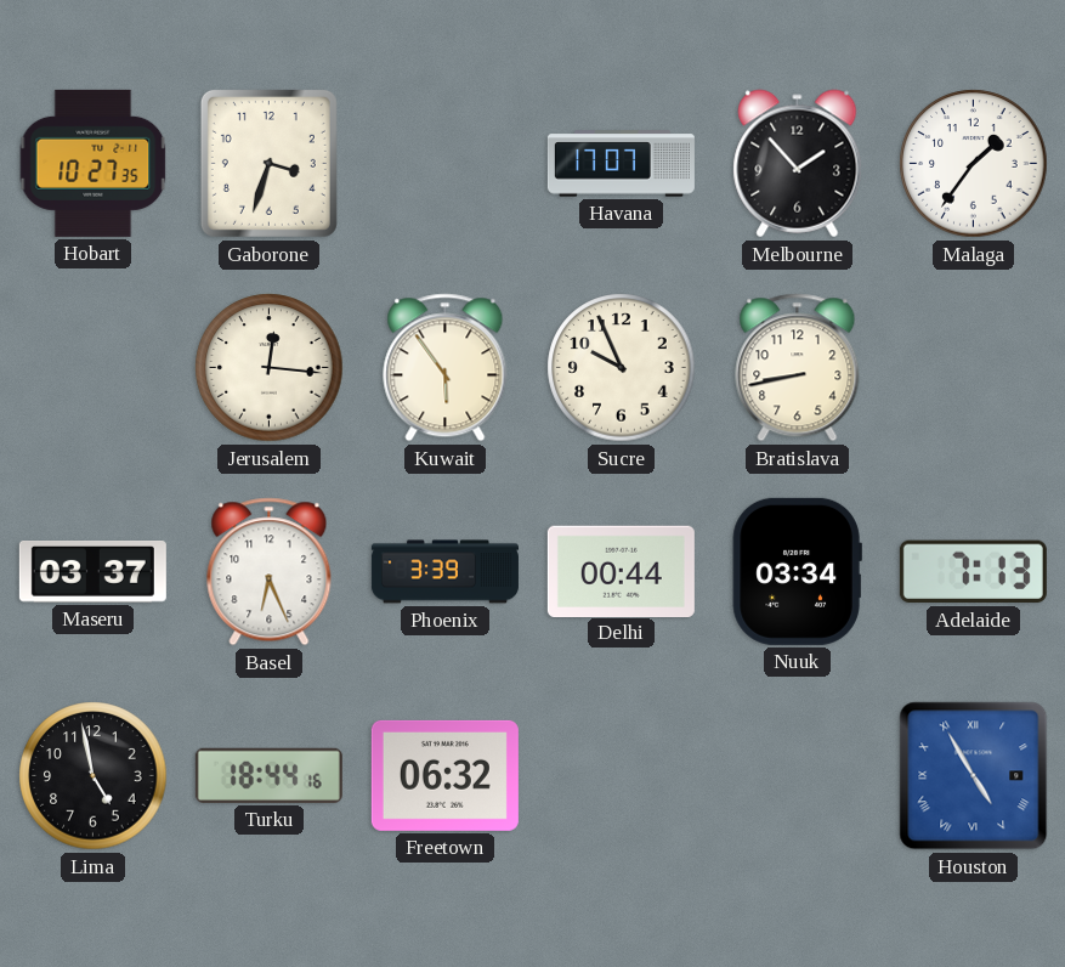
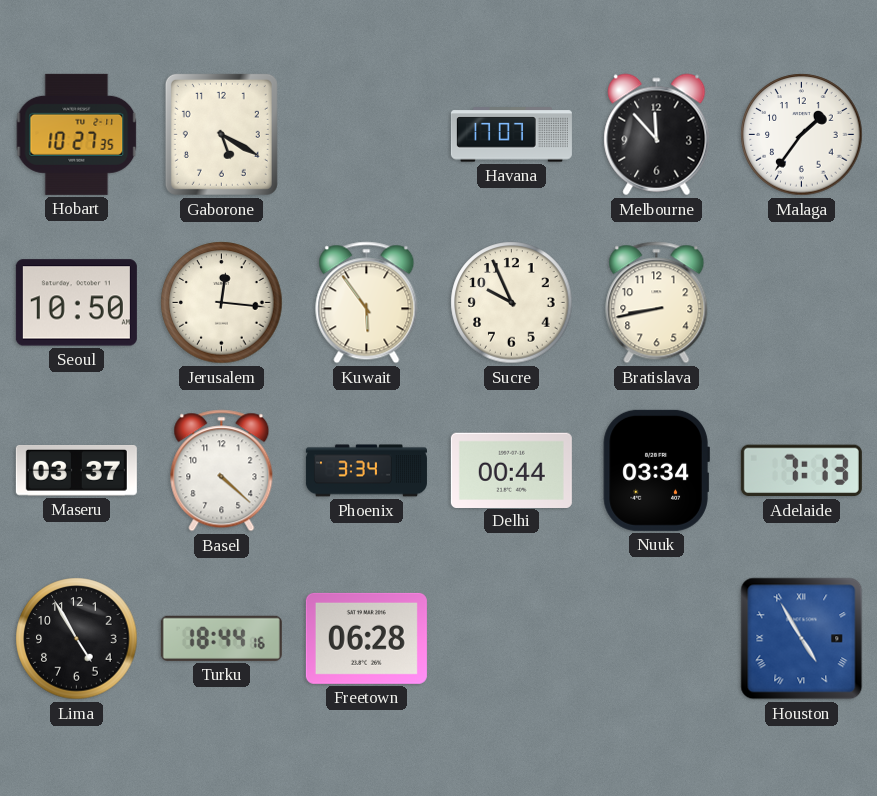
Gaborone: 3:33 -> 5:20 (221, 134)
Melbourne: 1:53 -> 11:53 (657, 135)
Seoul: none -> 10:50 (76, 303)
Basel: 6:26 -> 4:22 (222, 471)
Phoenix: 3:39 -> 3:34 (366, 471)
Lima: 4:58 -> 4:55 (77, 639)
Freetown: 06:32 -> 06:28 (366, 638)
